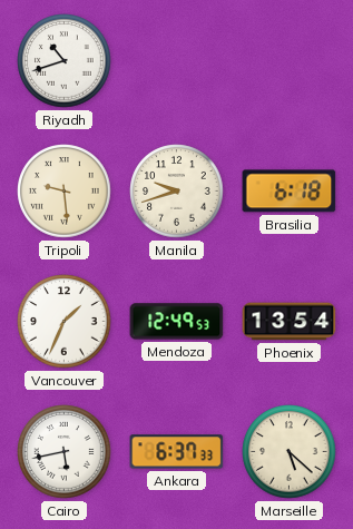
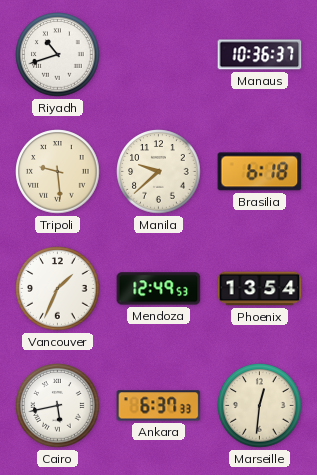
Manaus: none -> 10:36 (260, 55)
Manila: 9:42 -> 9:38 (159, 172)
Marseille: 5:22 -> 12:31 (260, 406)
